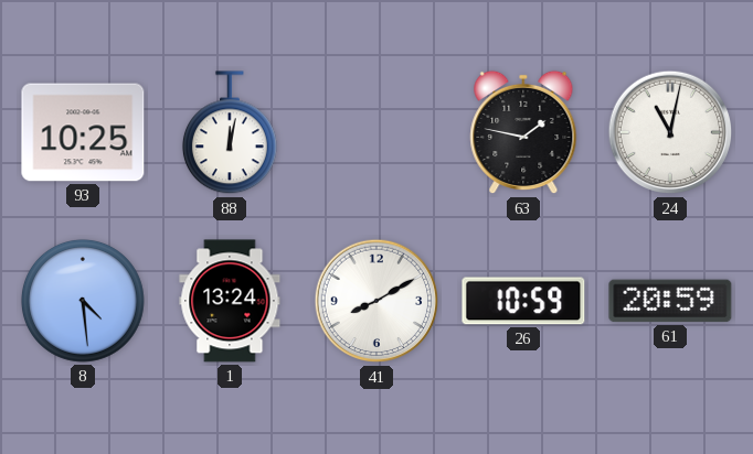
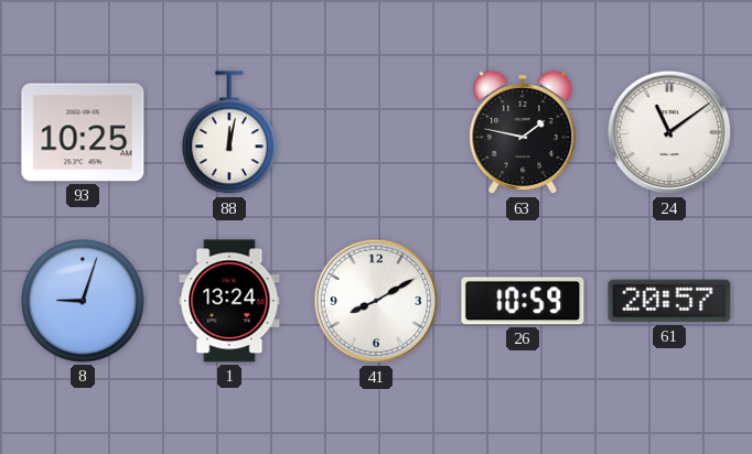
24: 11:02 -> 11:09 (669, 132)
8: 4:29 -> 9:03 (83, 301)
61: 20:59 -> 20:57 (669, 301)
